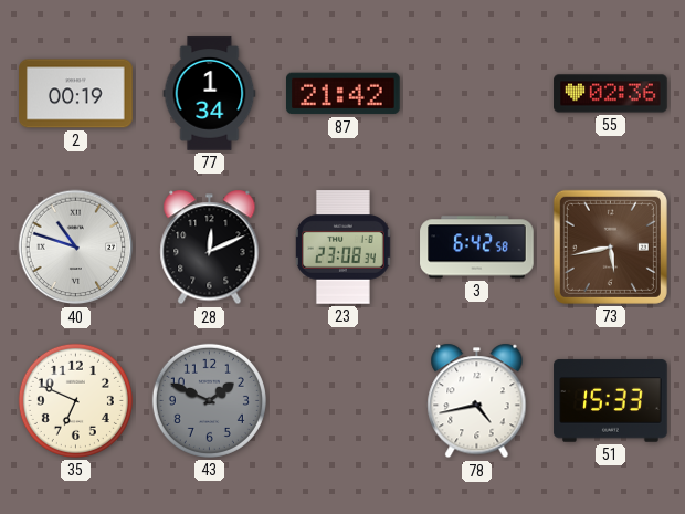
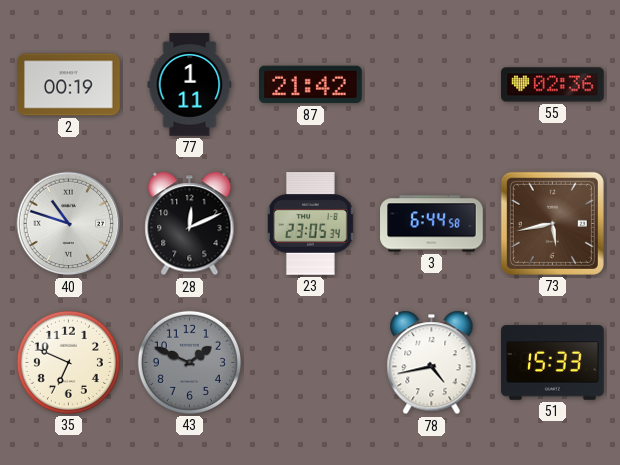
77: 1:34 -> 1:11 (190, 85)
23: 23:08 -> 23:05 (311, 224)
3: 6:42 -> 6:44 (432, 224)
